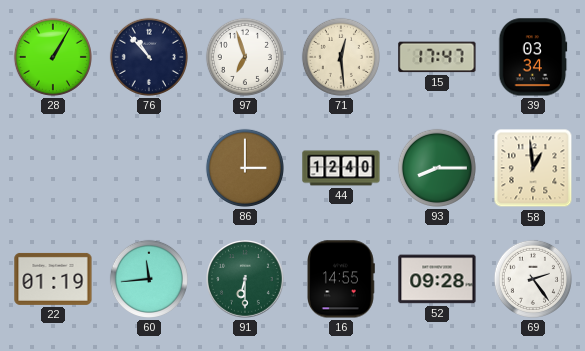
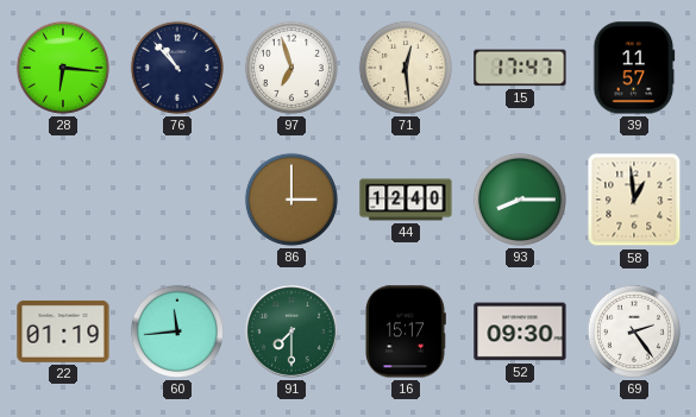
28: 1:05 -> 6:16 (63, 68)
39: 03:34 -> 11:57 (634, 68)
91: 6:30 -> 7:30 (293, 333)
16: 14:55 -> 15:17 (406, 331)
52: 09:28 -> 09:30 (520, 331)
